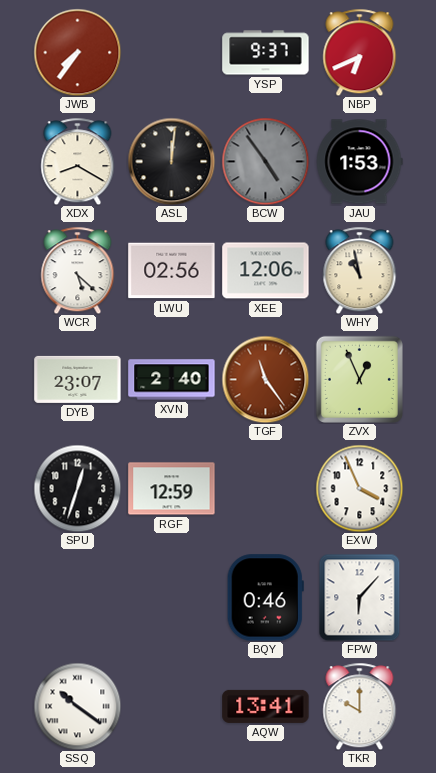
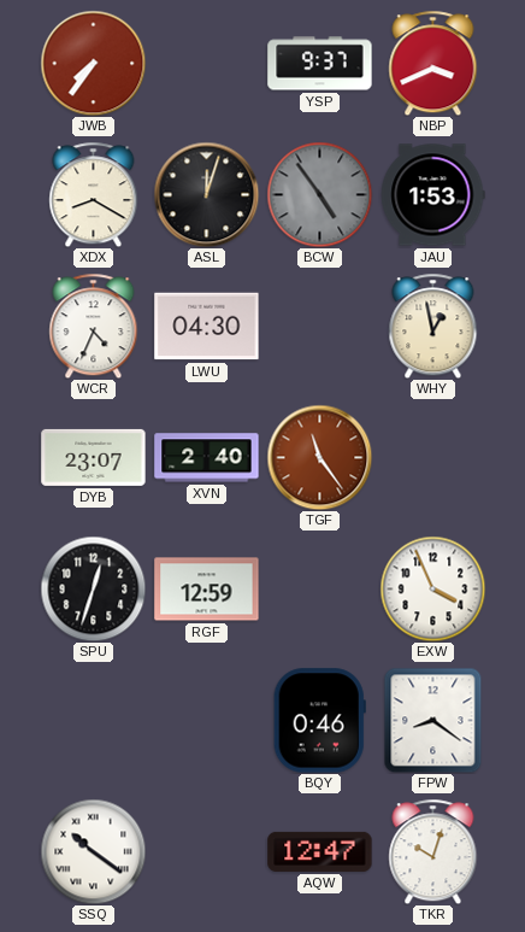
NBP: 6:41 -> 3:41 (433, 63)
ASL: 12:01 -> 12:03 (206, 194)
WCR: 5:22 -> 4:34 (94, 326)
LWU: 02:56 -> 04:30 (207, 327)
XEE: 12:06 -> none (266, 271)
WHY: 10:58 -> 12:58 (433, 326)
ZVX: 12:56 -> none (359, 379)
FPW: 6:07 -> 8:21 (433, 720)
AQW: 13:41 -> 12:47 (320, 851)
TKR: 10:00 -> 10:03 (433, 851)
